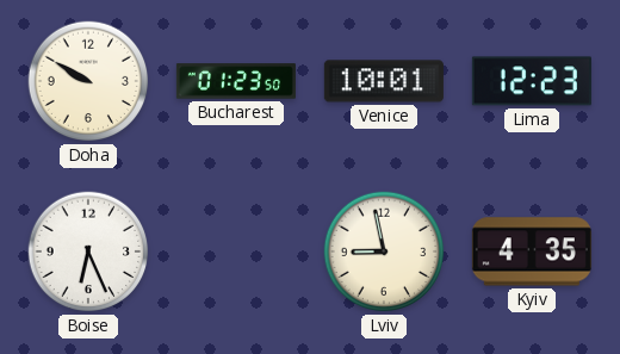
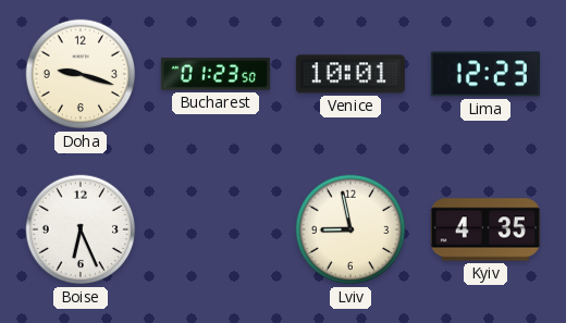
Doha: 9:50 -> 9:18 (81, 74)
